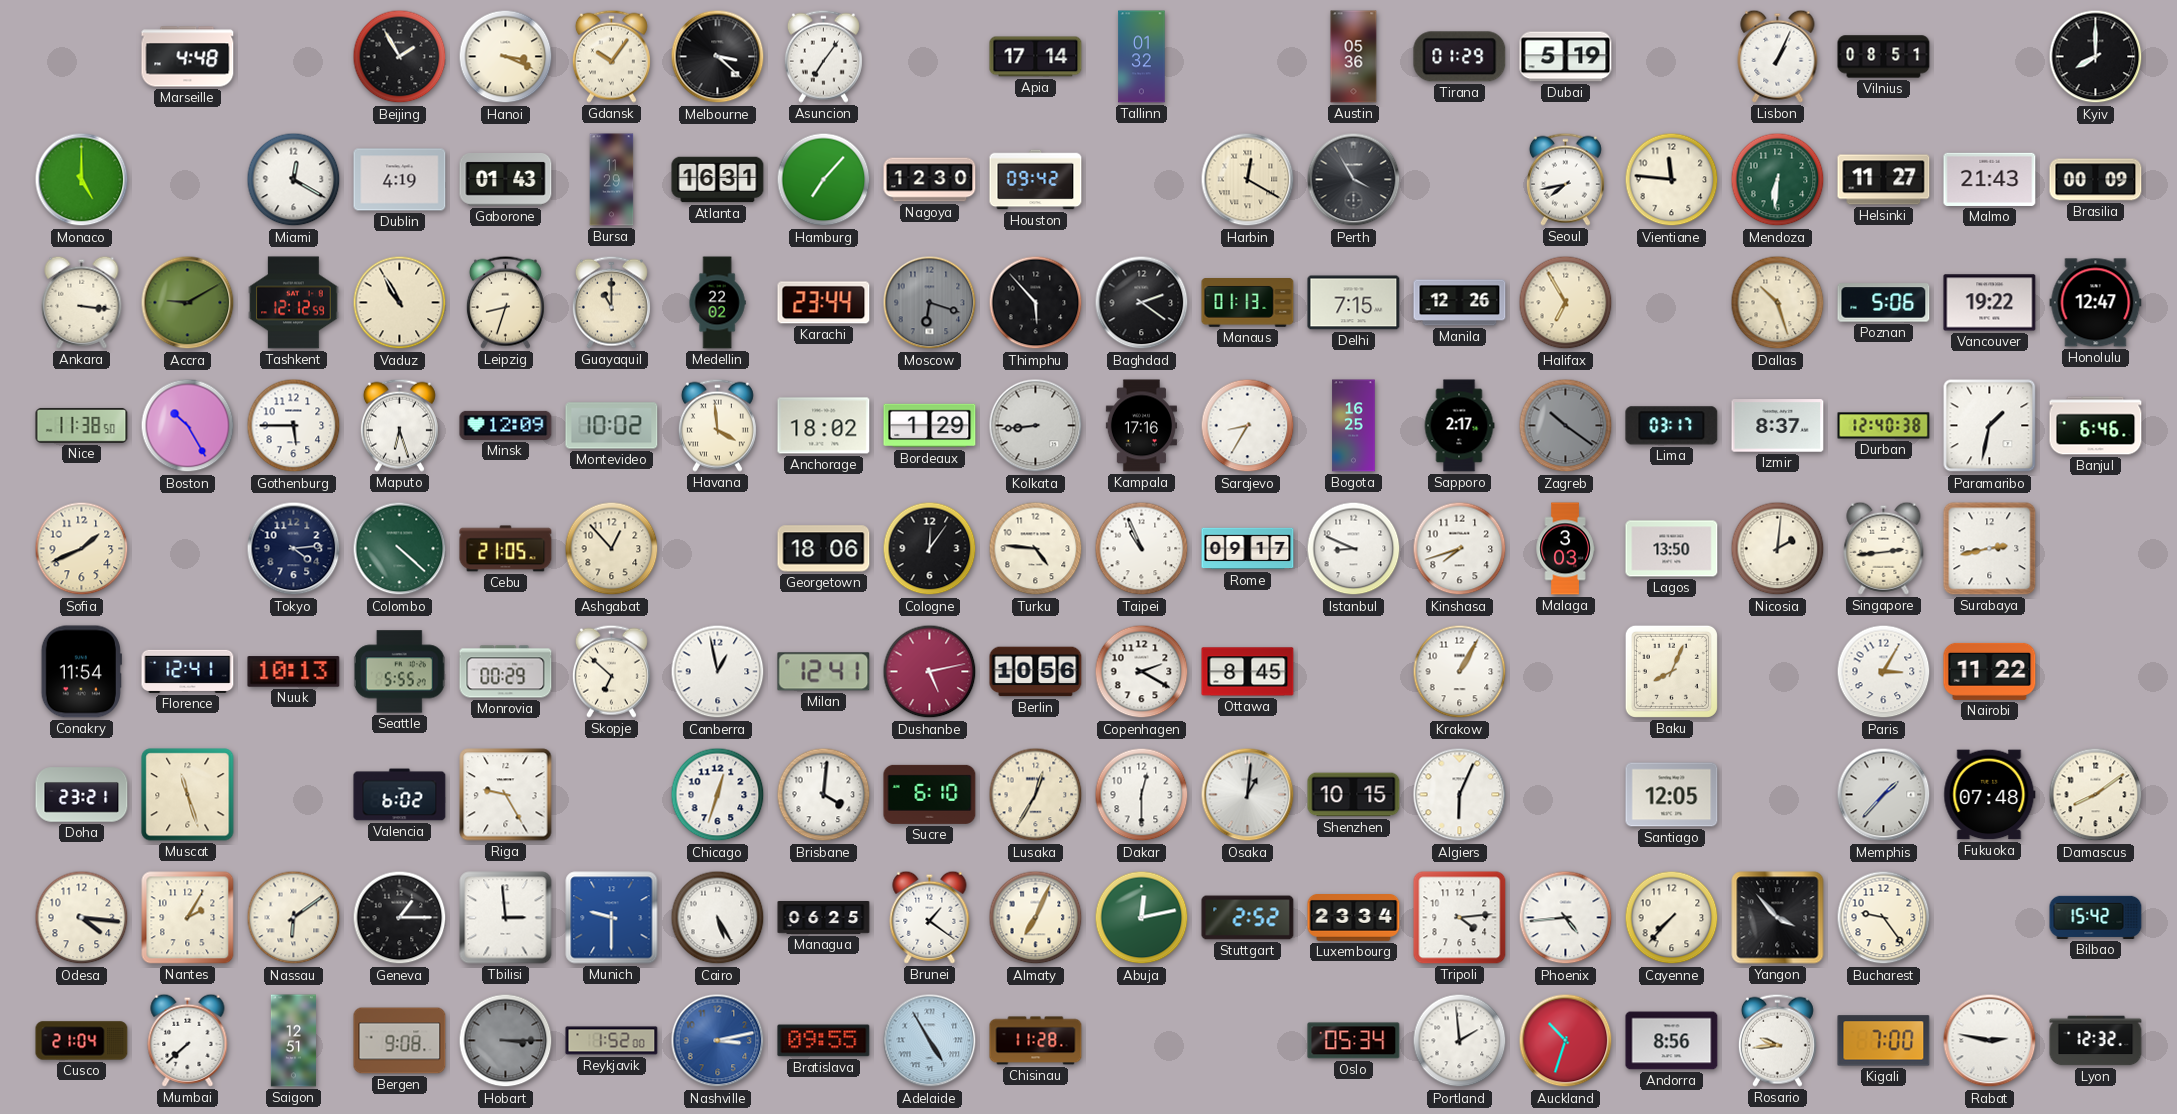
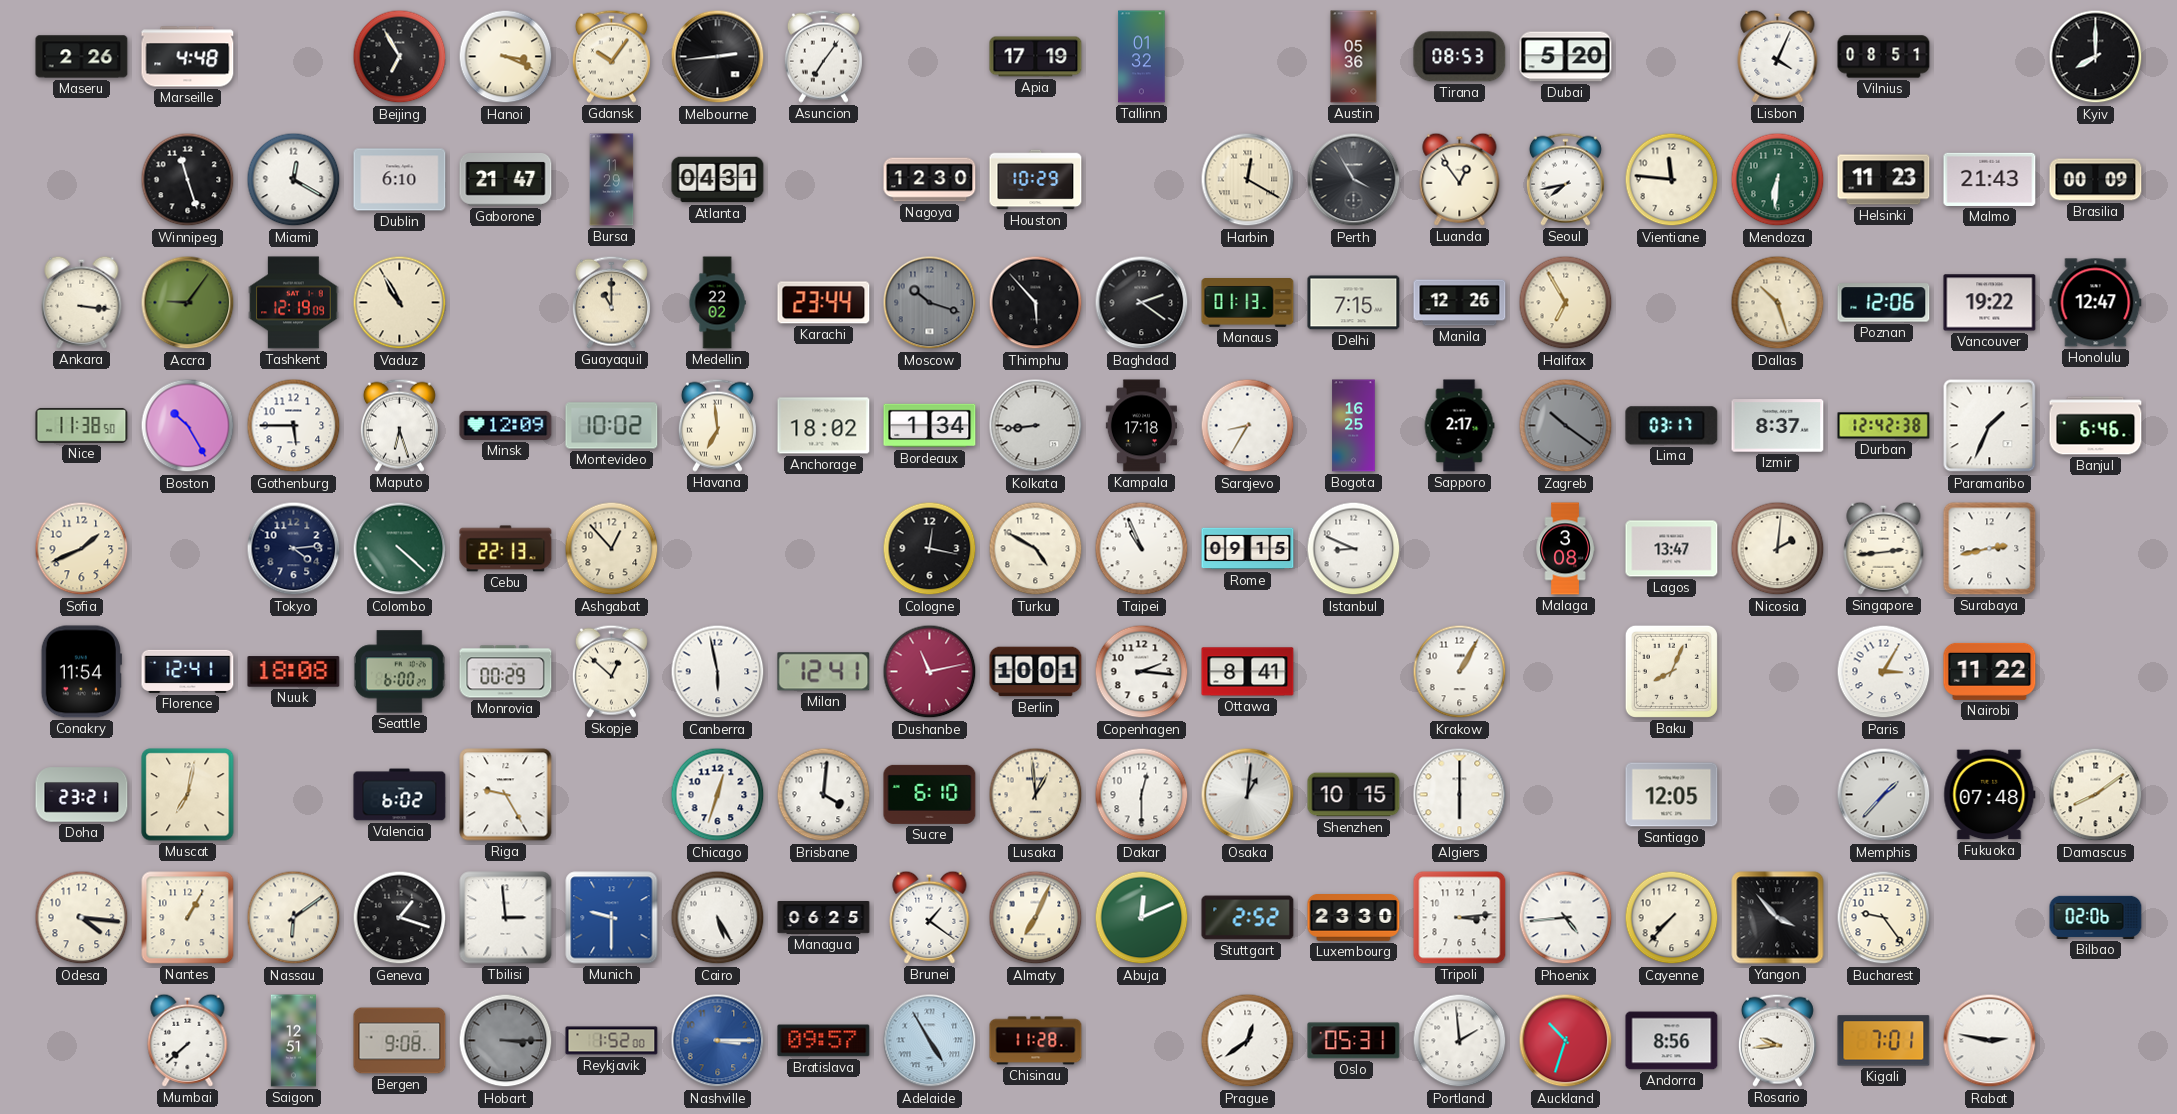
Maseru: none -> 2:26 (82, 57)
Beijing: 1:55 -> 6:55 (400, 57)
Melbourne: 3:22 -> 2:44 (718, 57)
Apia: 17:14 -> 17:19 (1036, 57)
Tirana: 01:29 -> 08:53 (1460, 57)
Dubai: 5:19 -> 5:20 (1566, 57)
Lisbon: 1:04 -> 4:04 (1778, 56)
Monaco: 5:00 -> none (82, 180)
Winnipeg: none -> 11:27 (188, 180)
Dublin: 4:19 -> 6:10 (400, 180)
Gaborone: 01:43 -> 21:47 (506, 180)
Atlanta: 16:31 -> 04:31 (718, 180)
Hamburg: 7:07 -> none (824, 180)
Houston: 09:42 -> 10:29 (1036, 180)
Luanda: none -> 12:54 (1460, 179)
Helsinki: 11:27 -> 11:23 (1884, 180)
Accra: 9:10 -> 9:06 (188, 303)
Tashkent: 12:12 -> 12:19 (294, 303)
Leipzig: 8:33 -> none (505, 302)
Moscow: 6:18 -> 10:18 (930, 303)
Poznan: 5:06 -> 12:06 (1884, 303)
Havana: 3:59 -> 6:59 (717, 425)
Bordeaux: 1:29 -> 1:34 (930, 426)
Kampala: 17:16 -> 17:18 (1141, 426)
Durban: 12:40 -> 12:42 (1884, 426)
Paramaribo: 1:32 -> 1:34 (1990, 426)
Cebu: 21:05 -> 22:13 (506, 549)
Georgetown: 18:06 -> none (824, 549)
Cologne: 12:06 -> 12:17 (930, 549)
Turku: 4:46 -> 4:50 (1036, 549)
Rome: 09:17 -> 09:15 (1248, 549)
Kinshasa: 7:42 -> none (1460, 549)
Malaga: 3:03 -> 3:08 (1565, 549)
Lagos: 13:50 -> 13:47 (1672, 549)
Nuuk: 10:13 -> 18:08 (294, 672)
Seattle: 5:55 -> 6:00 (399, 672)
Skopje: 6:52 -> 12:52 (611, 671)
Canberra: 12:58 -> 5:58 (718, 672)
Dushanbe: 5:13 -> 11:13 (930, 672)
Berlin: 10:56 -> 10:01 (1036, 672)
Copenhagen: 2:20 -> 2:16 (1142, 672)
Ottawa: 8:45 -> 8:41 (1248, 672)
Muscat: 11:27 -> 7:02 (188, 795)
Lusaka: 12:35 -> 12:59 (1036, 795)
Algiers: 6:04 -> 6:00 (1460, 795)
Nantes: 2:05 -> 1:05 (188, 918)
Geneva: 1:15 -> 1:18 (400, 918)
Abuja: 12:13 -> 12:11 (1142, 918)
Luxembourg: 23:34 -> 23:30 (1354, 918)
Tripoli: 4:14 -> 3:14 (1460, 918)
Bilbao: 15:42 -> 02:06 (2096, 917)
Cusco: 21:04 -> none (82, 1041)
Nashville: 3:13 -> 3:15 (718, 1041)
Bratislava: 09:55 -> 09:57 (824, 1041)
Prague: none -> 12:39 (1248, 1041)
Oslo: 05:34 -> 05:31 (1354, 1041)
Kigali: 7:00 -> 7:01 (1884, 1041)
Lyon: 12:32 -> none (2096, 1041)
